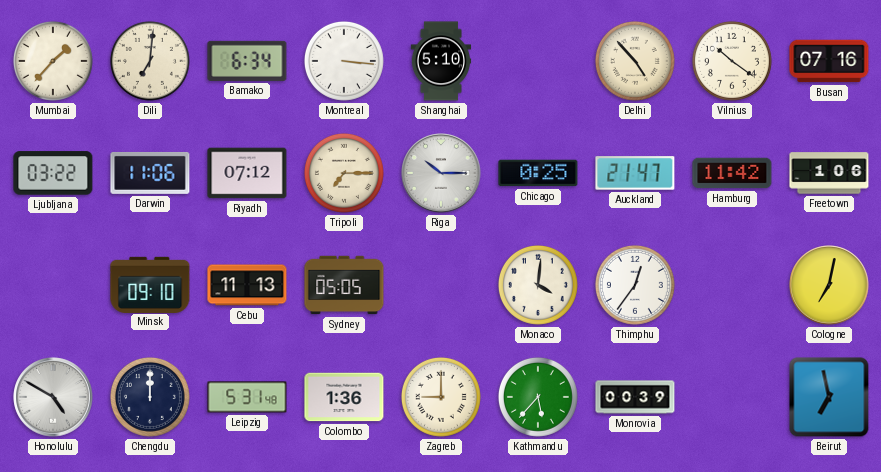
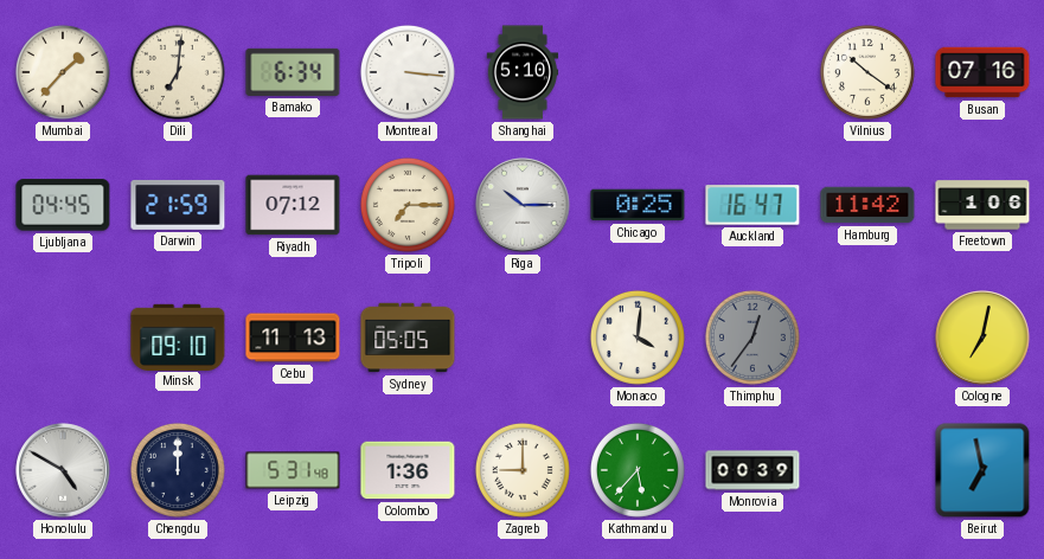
Delhi: 4:53 -> none (635, 61)
Ljubljana: 03:22 -> 04:45 (63, 205)
Darwin: 11:06 -> 21:59 (178, 205)
Auckland: 21:47 -> 16:47 (752, 205)
Thimphu dial: white -> grey (752, 338)
